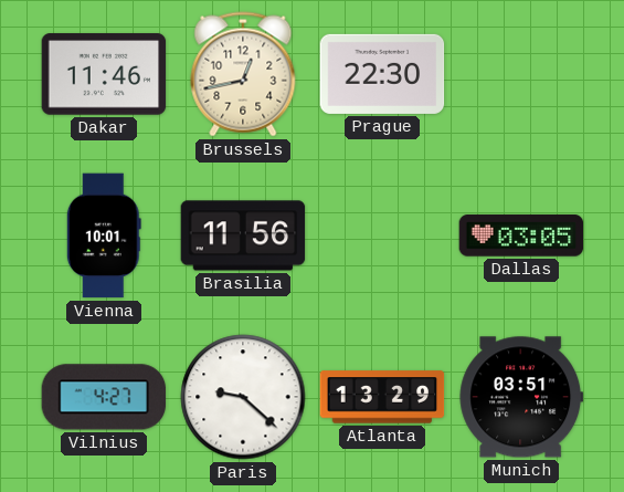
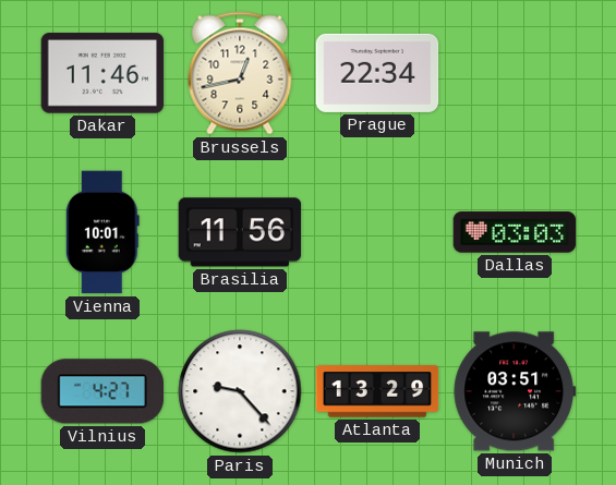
Prague: 22:30 -> 22:34 (377, 73)
Dallas: 03:05 -> 03:03 (515, 232)
Paris: 9:22 -> 9:23 (240, 391)
